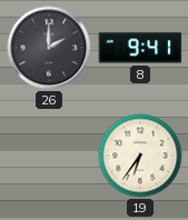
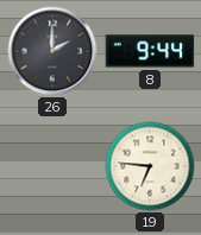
8: 9:41 -> 9:44 (150, 51)
19: 6:36 -> 6:46 (150, 166)
